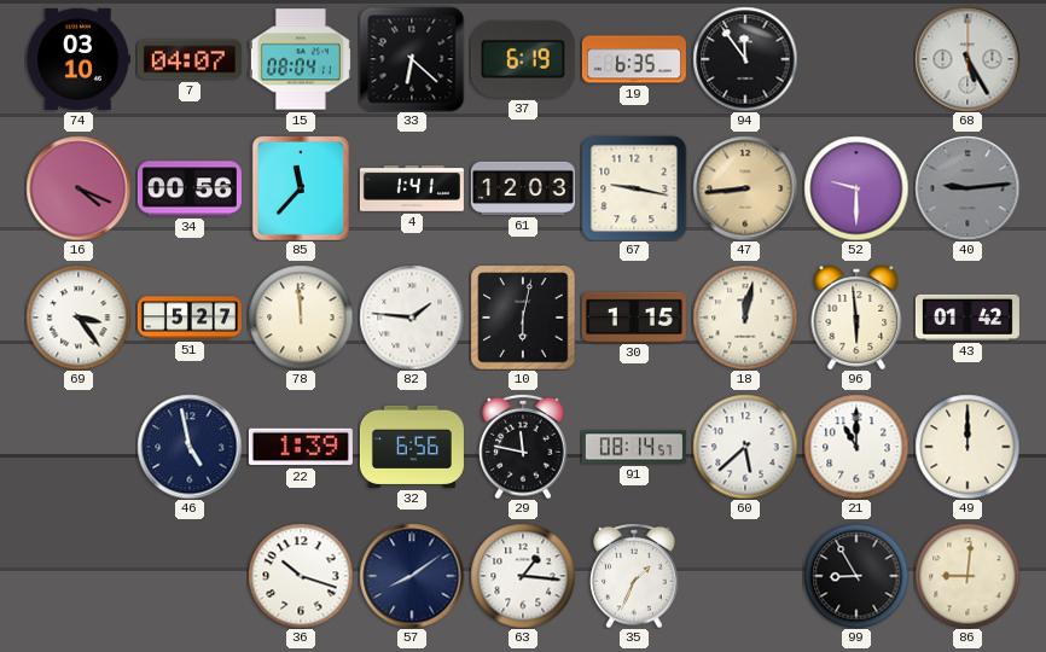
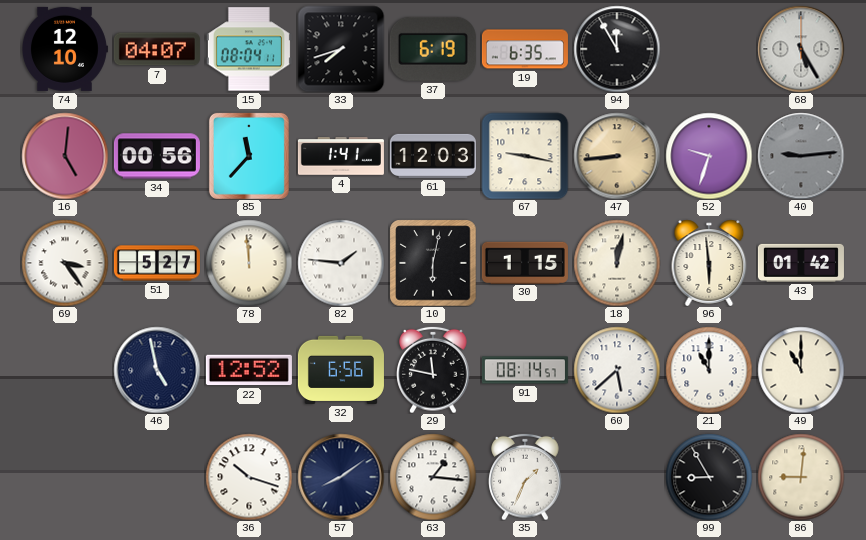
74: 03:10 -> 12:10 (65, 49)
33: 6:22 -> 7:42 (341, 49)
94: 11:54 -> 11:55 (617, 49)
16: 4:19 -> 5:01 (65, 156)
52: 9:30 -> 9:33 (709, 156)
22: 1:39 -> 12:52 (249, 370)
49: 12:00 -> 11:00 (801, 370)
